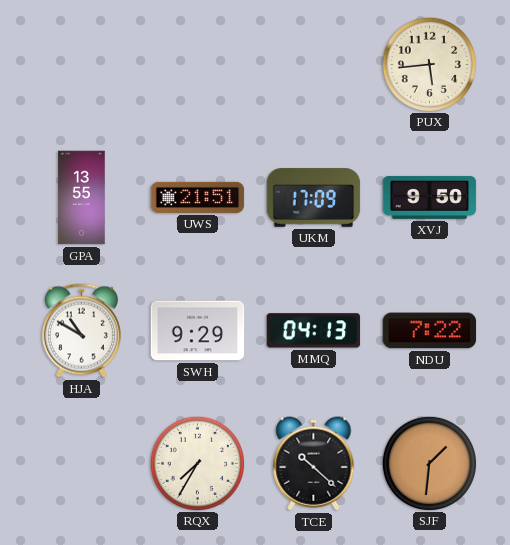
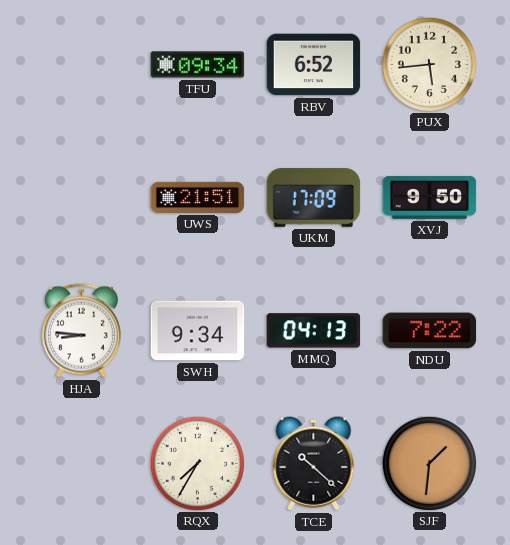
TFU: none -> 09:34 (198, 65)
RBV: none -> 6:52 (314, 65)
GPA: 13:55 -> none (82, 198)
HJA: 10:50 -> 8:46 (81, 331)
SWH: 9:29 -> 9:34 (198, 331)
